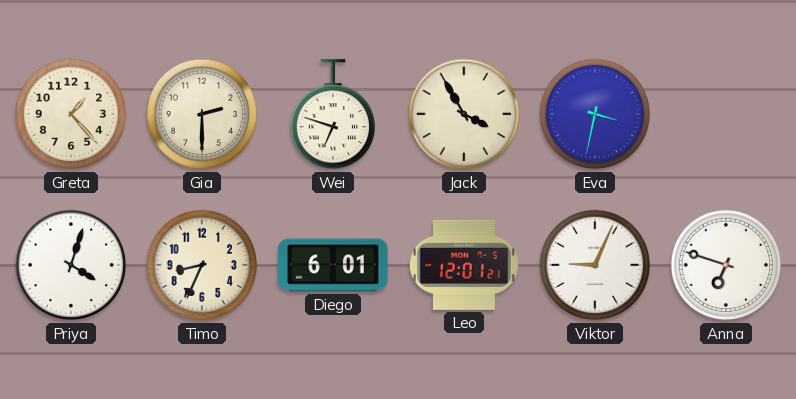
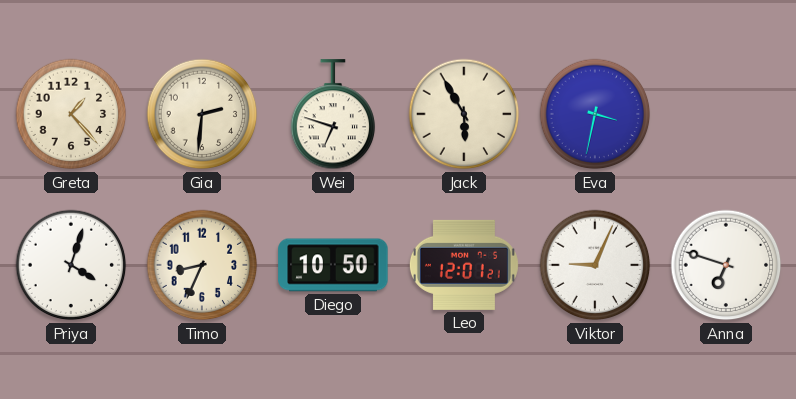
Gia: 2:30 -> 2:31 (202, 114)
Jack: 3:55 -> 5:55 (464, 114)
Diego: 6:01 -> 10:50 (333, 265)
